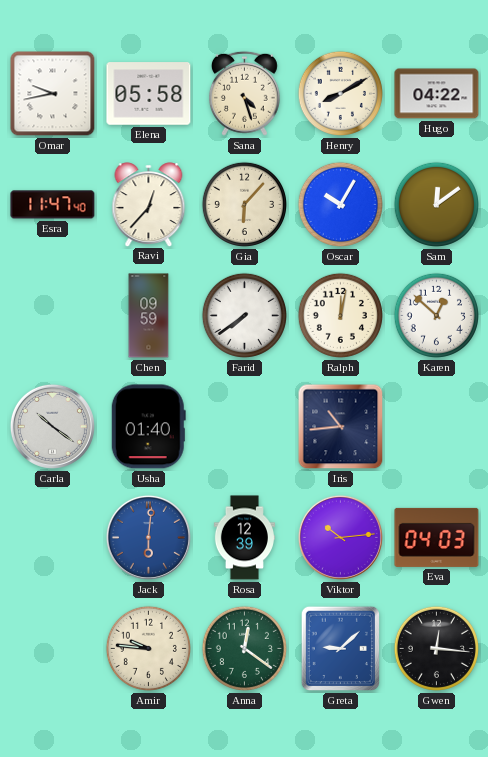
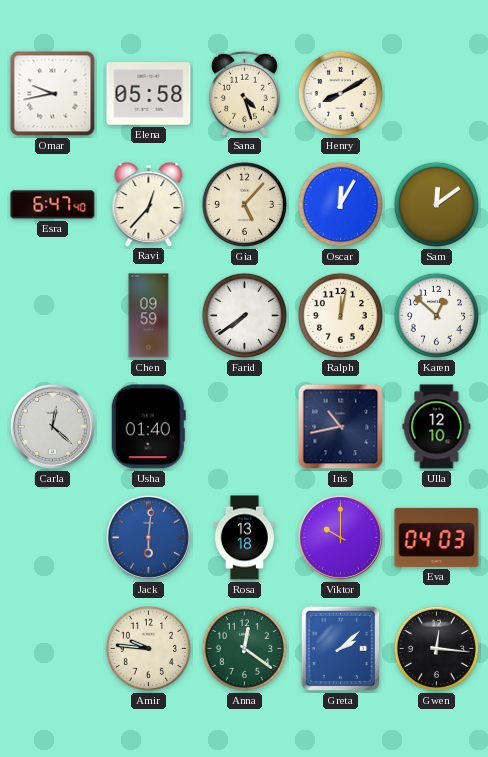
Hugo: 04:22 -> none (437, 94)
Esra: 11:47 -> 6:47 (53, 205)
Gia: 6:07 -> 5:07 (244, 204)
Oscar: 10:05 -> 12:05 (340, 204)
Carla: 10:21 -> 12:22 (52, 426)
Iris: 10:44 -> 10:43 (341, 427)
Ulla: none -> 12:10 (437, 427)
Rosa: 12:39 -> 13:18 (244, 538)
Viktor: 10:14 -> 10:00 (340, 537)
Greta: 9:08 -> 2:08 (340, 649)
